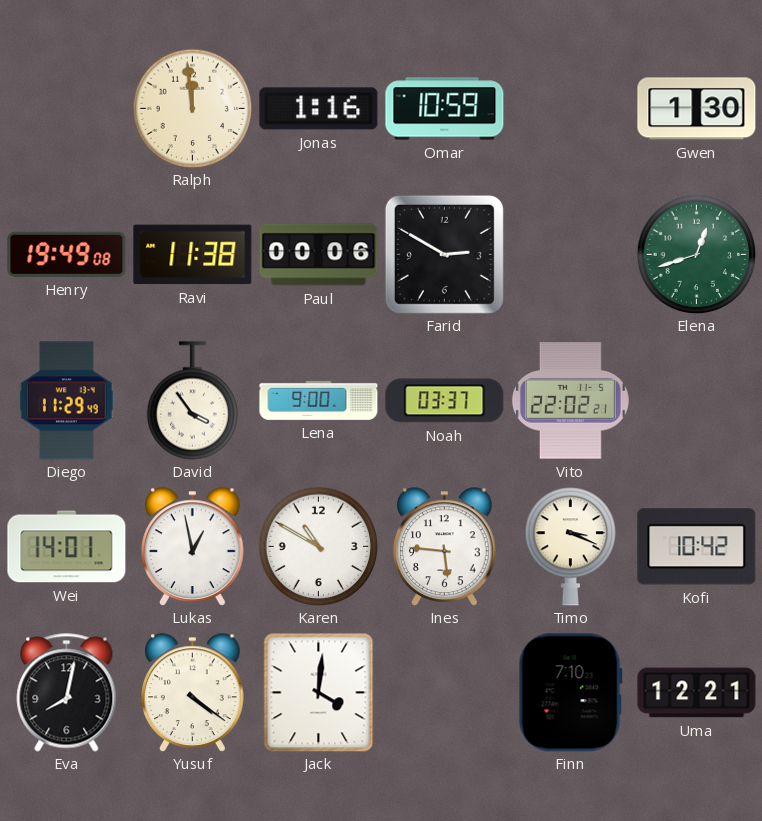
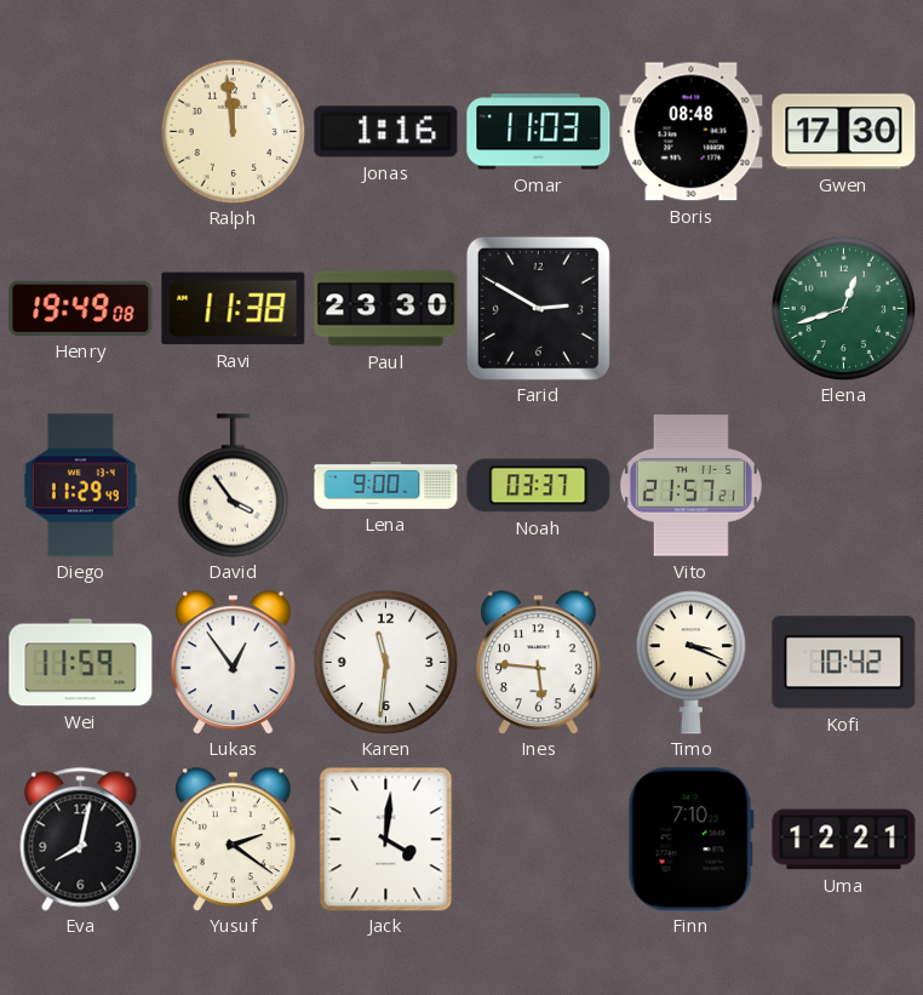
Omar: 10:59 -> 11:03 (539, 132)
Boris: none -> 08:48 (692, 132)
Gwen: 1:30 -> 17:30 (844, 132)
Paul: 00:06 -> 23:30 (386, 309)
Vito: 22:02 -> 21:57 (690, 486)
Wei: 14:01 -> 11:59 (81, 663)
Lukas: 12:58 -> 12:54 (234, 663)
Karen: 10:50 -> 11:31 (385, 662)
Yusuf: 4:21 -> 2:21 (234, 840)
